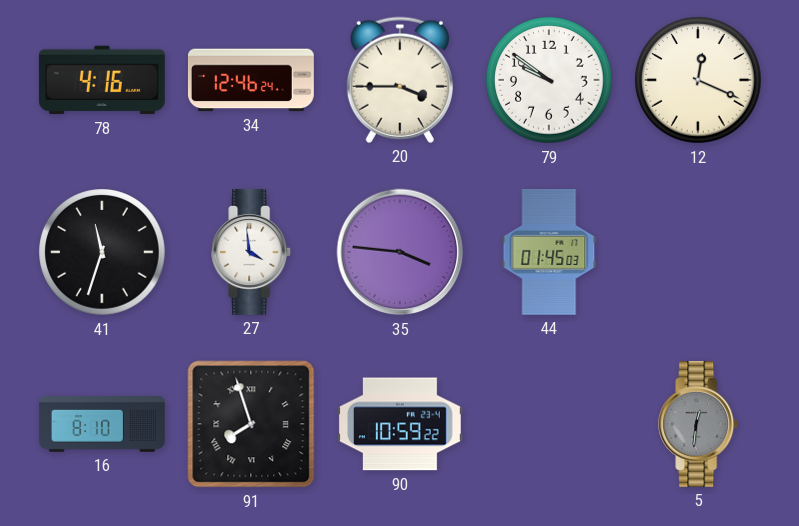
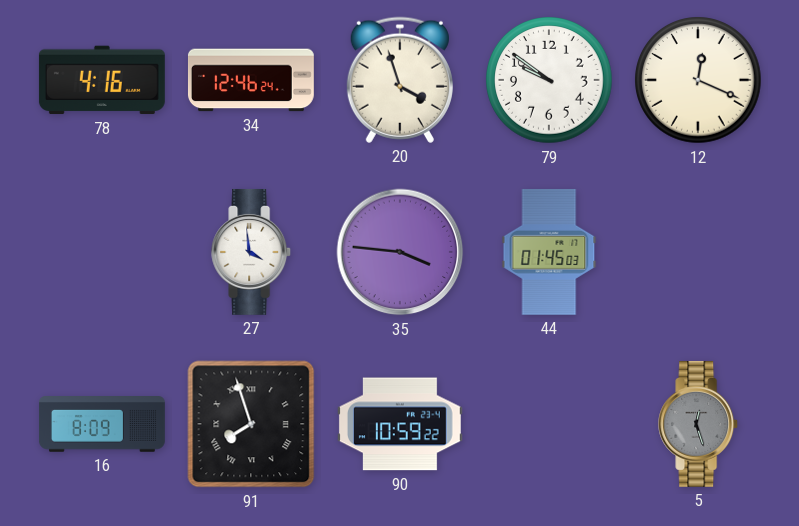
20: 3:45 -> 3:57 (400, 80)
41: 11:33 -> none (102, 252)
16: 8:10 -> 8:09 (103, 425)
5: 12:31 -> 12:27 (699, 424)
